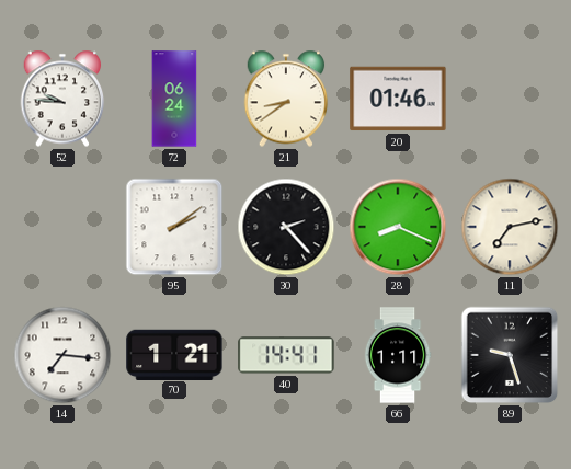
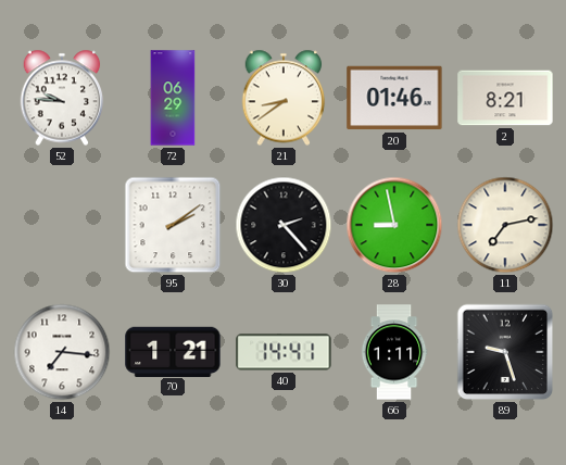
72: 06:24 -> 06:29 (173, 98)
2: none -> 8:21 (505, 98)
28: 8:19 -> 8:58 (394, 225)
